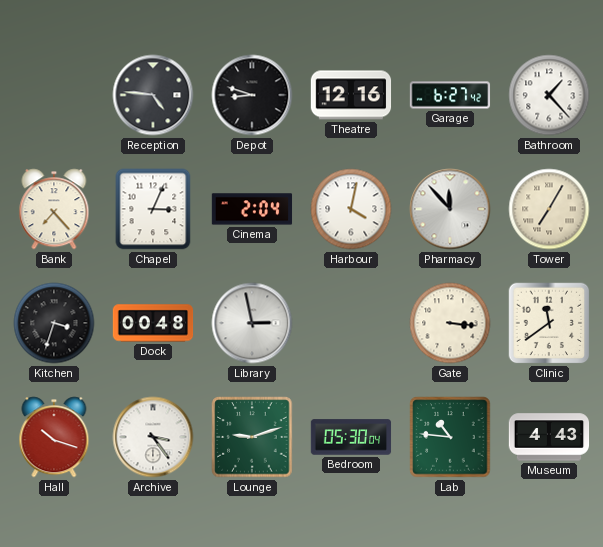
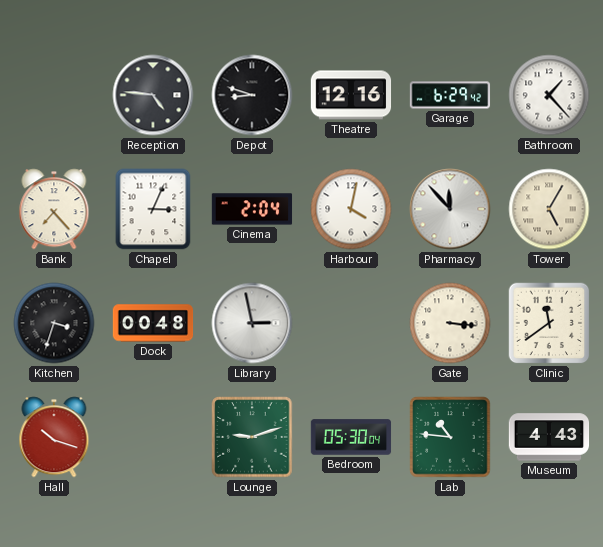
Garage: 6:27 -> 6:29 (450, 95)
Tower: 7:05 -> 5:05 (549, 209)
Archive: 3:24 -> none (153, 437)
